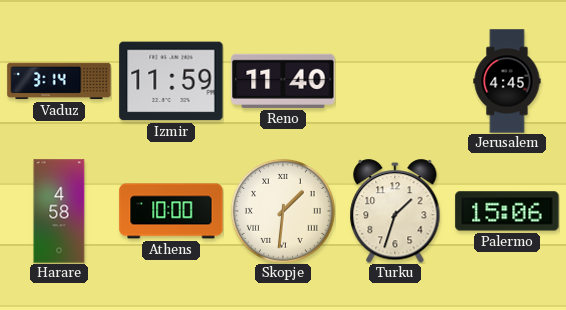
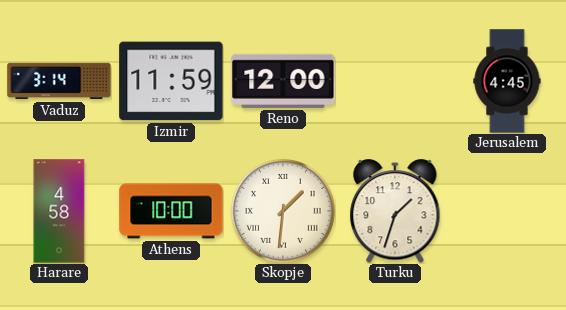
Reno: 11:40 -> 12:00 (283, 81)
Palermo: 15:06 -> none (507, 211)
